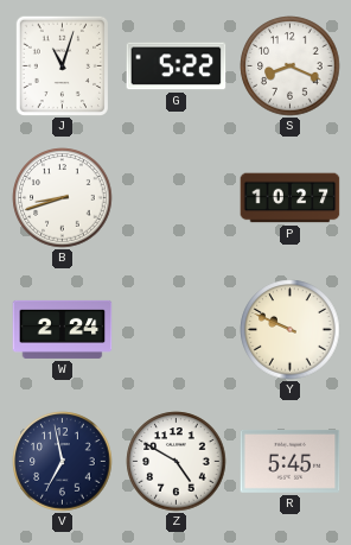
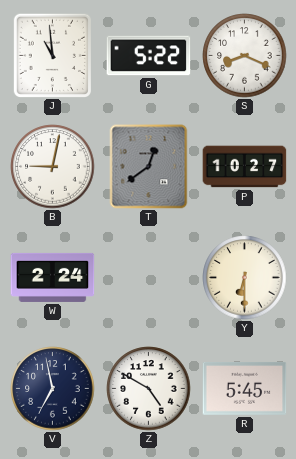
J: 11:03 -> 10:59 (52, 55)
B: 8:42 -> 9:02 (53, 167)
T: none -> 12:39 (149, 167)
Y: 9:49 -> 6:30 (245, 278)
